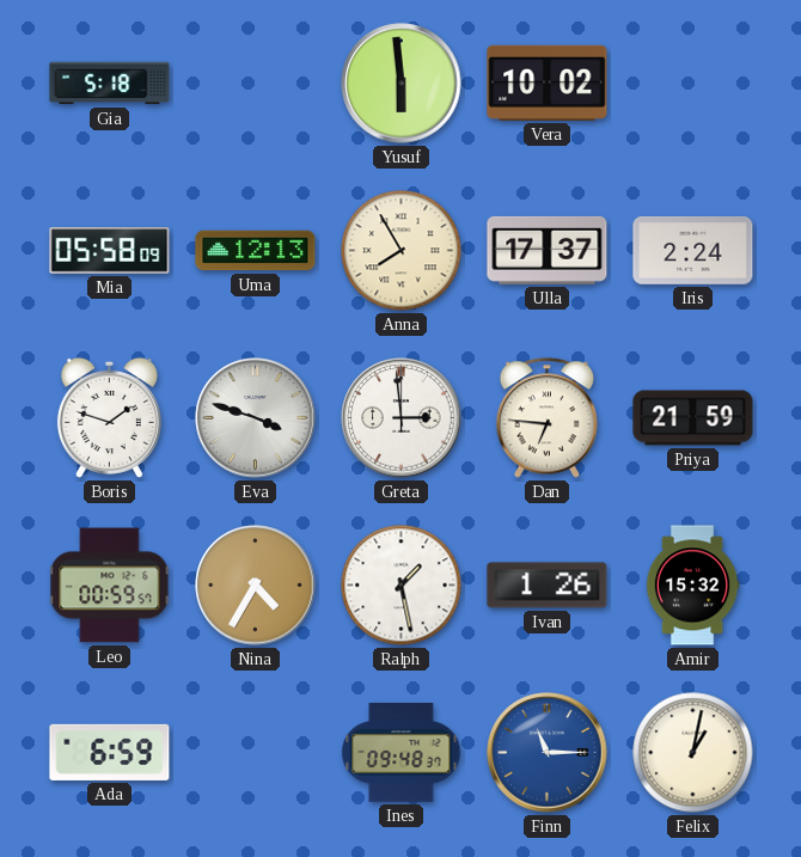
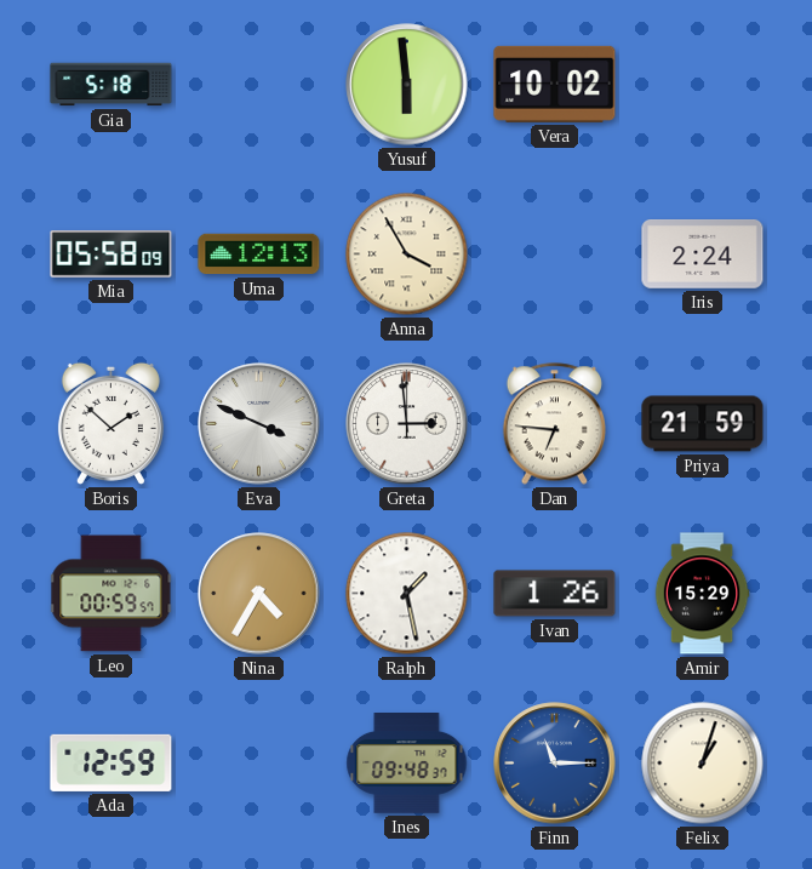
Anna: 7:55 -> 3:55 (407, 255)
Ulla: 17:37 -> none (548, 250)
Boris: 1:48 -> 1:52 (110, 423)
Eva: 3:48 -> 3:49 (259, 424)
Amir: 15:32 -> 15:29 (702, 594)
Ada: 6:59 -> 12:59 (111, 762)
Felix: 1:02 -> 1:03 (703, 764)
